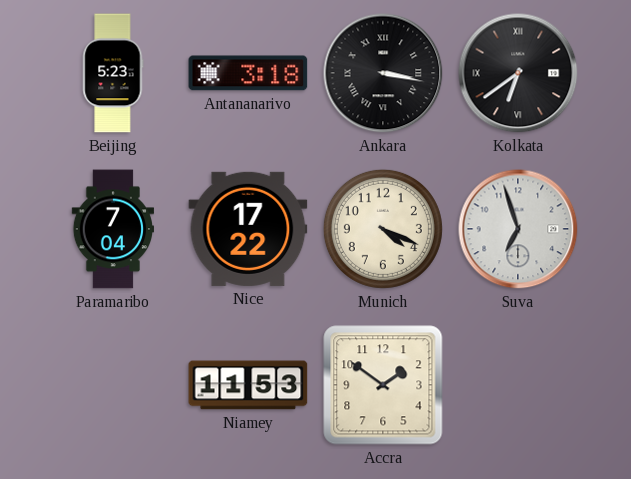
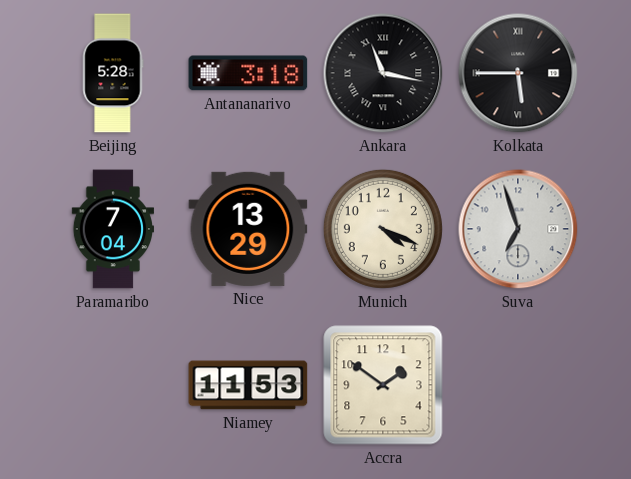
Beijing: 5:23 -> 5:28 (113, 73)
Ankara: 3:17 -> 11:17 (383, 73)
Kolkata: 6:39 -> 5:45 (518, 73)
Nice: 17:22 -> 13:29 (248, 229)
